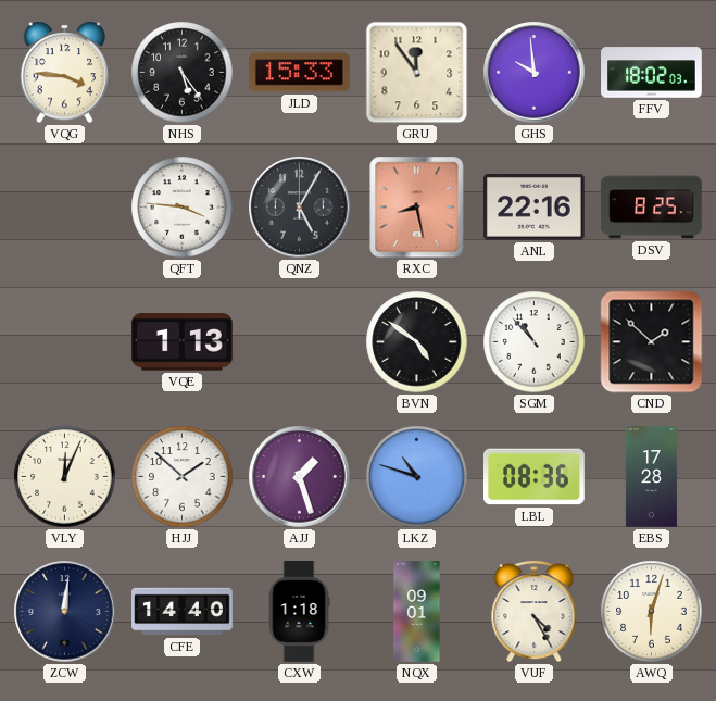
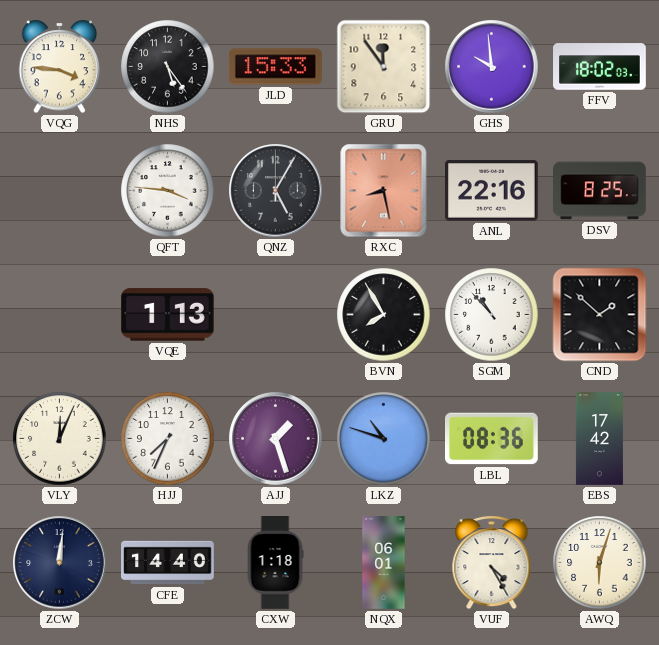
BVN: 4:51 -> 7:55 (384, 315)
HJJ: 1:52 -> 7:34 (168, 439)
EBS: 17:28 -> 17:42 (599, 439)
NQX: 09:01 -> 06:01 (384, 563)
